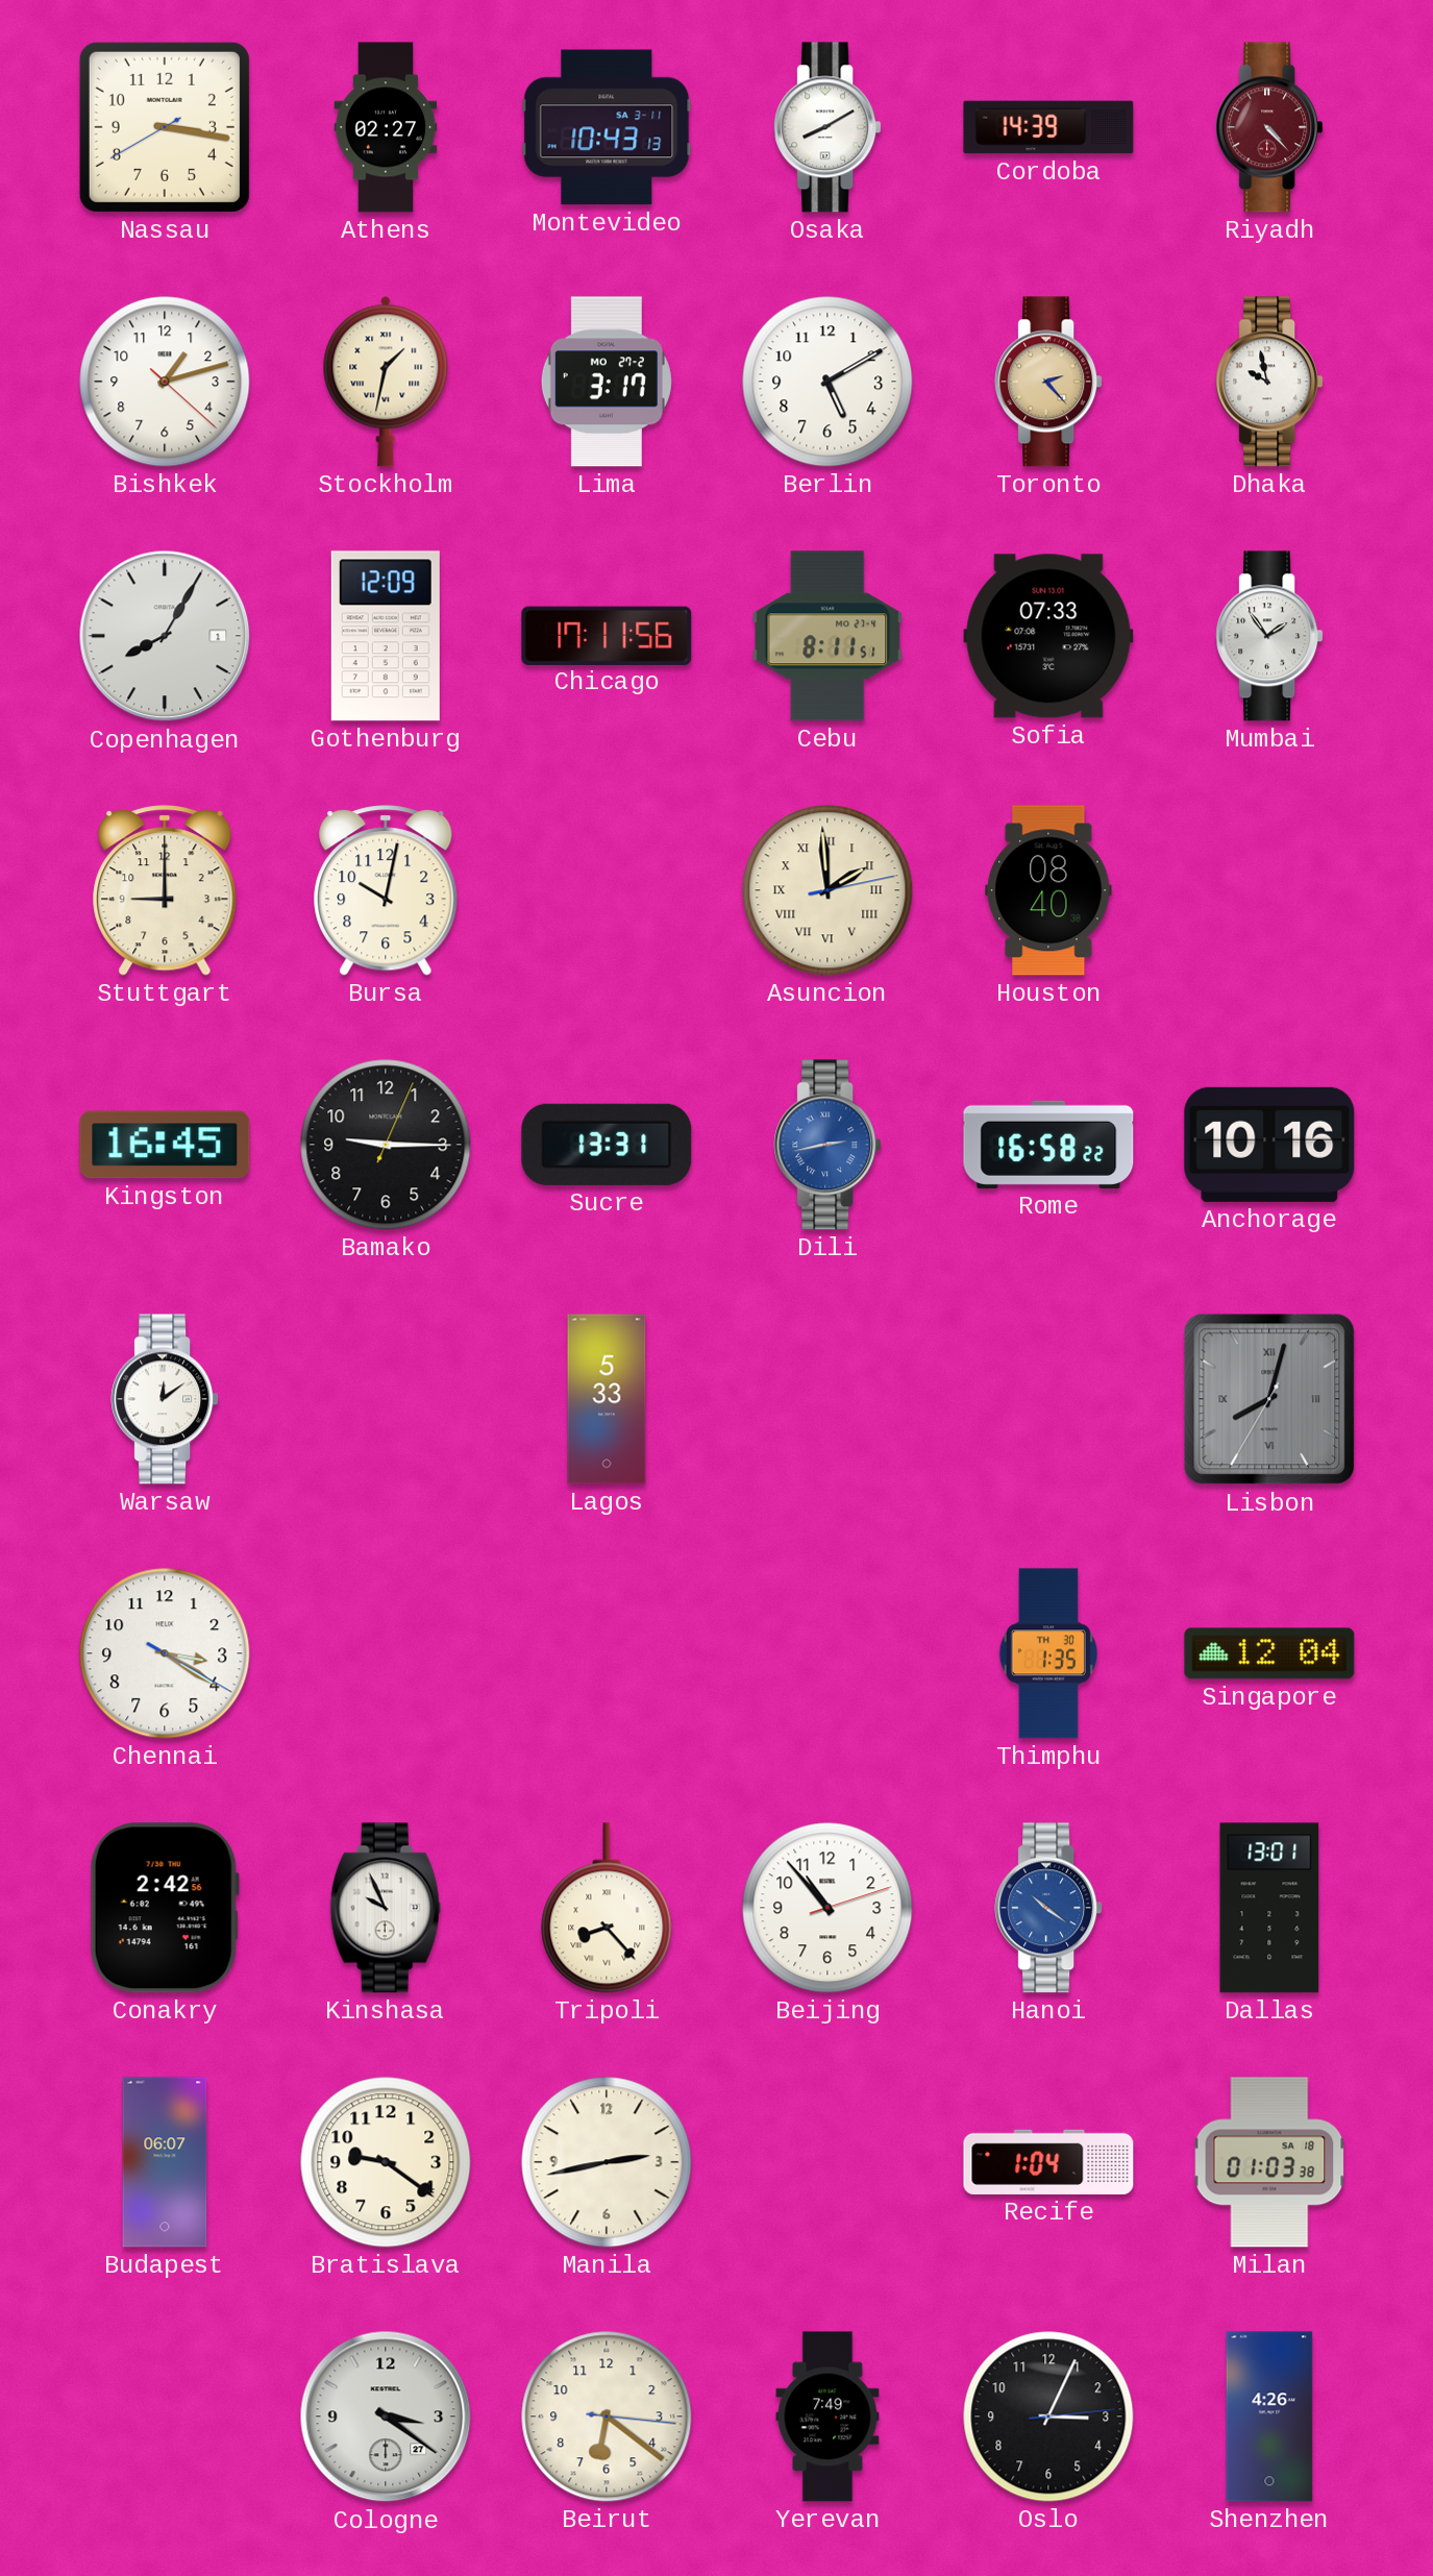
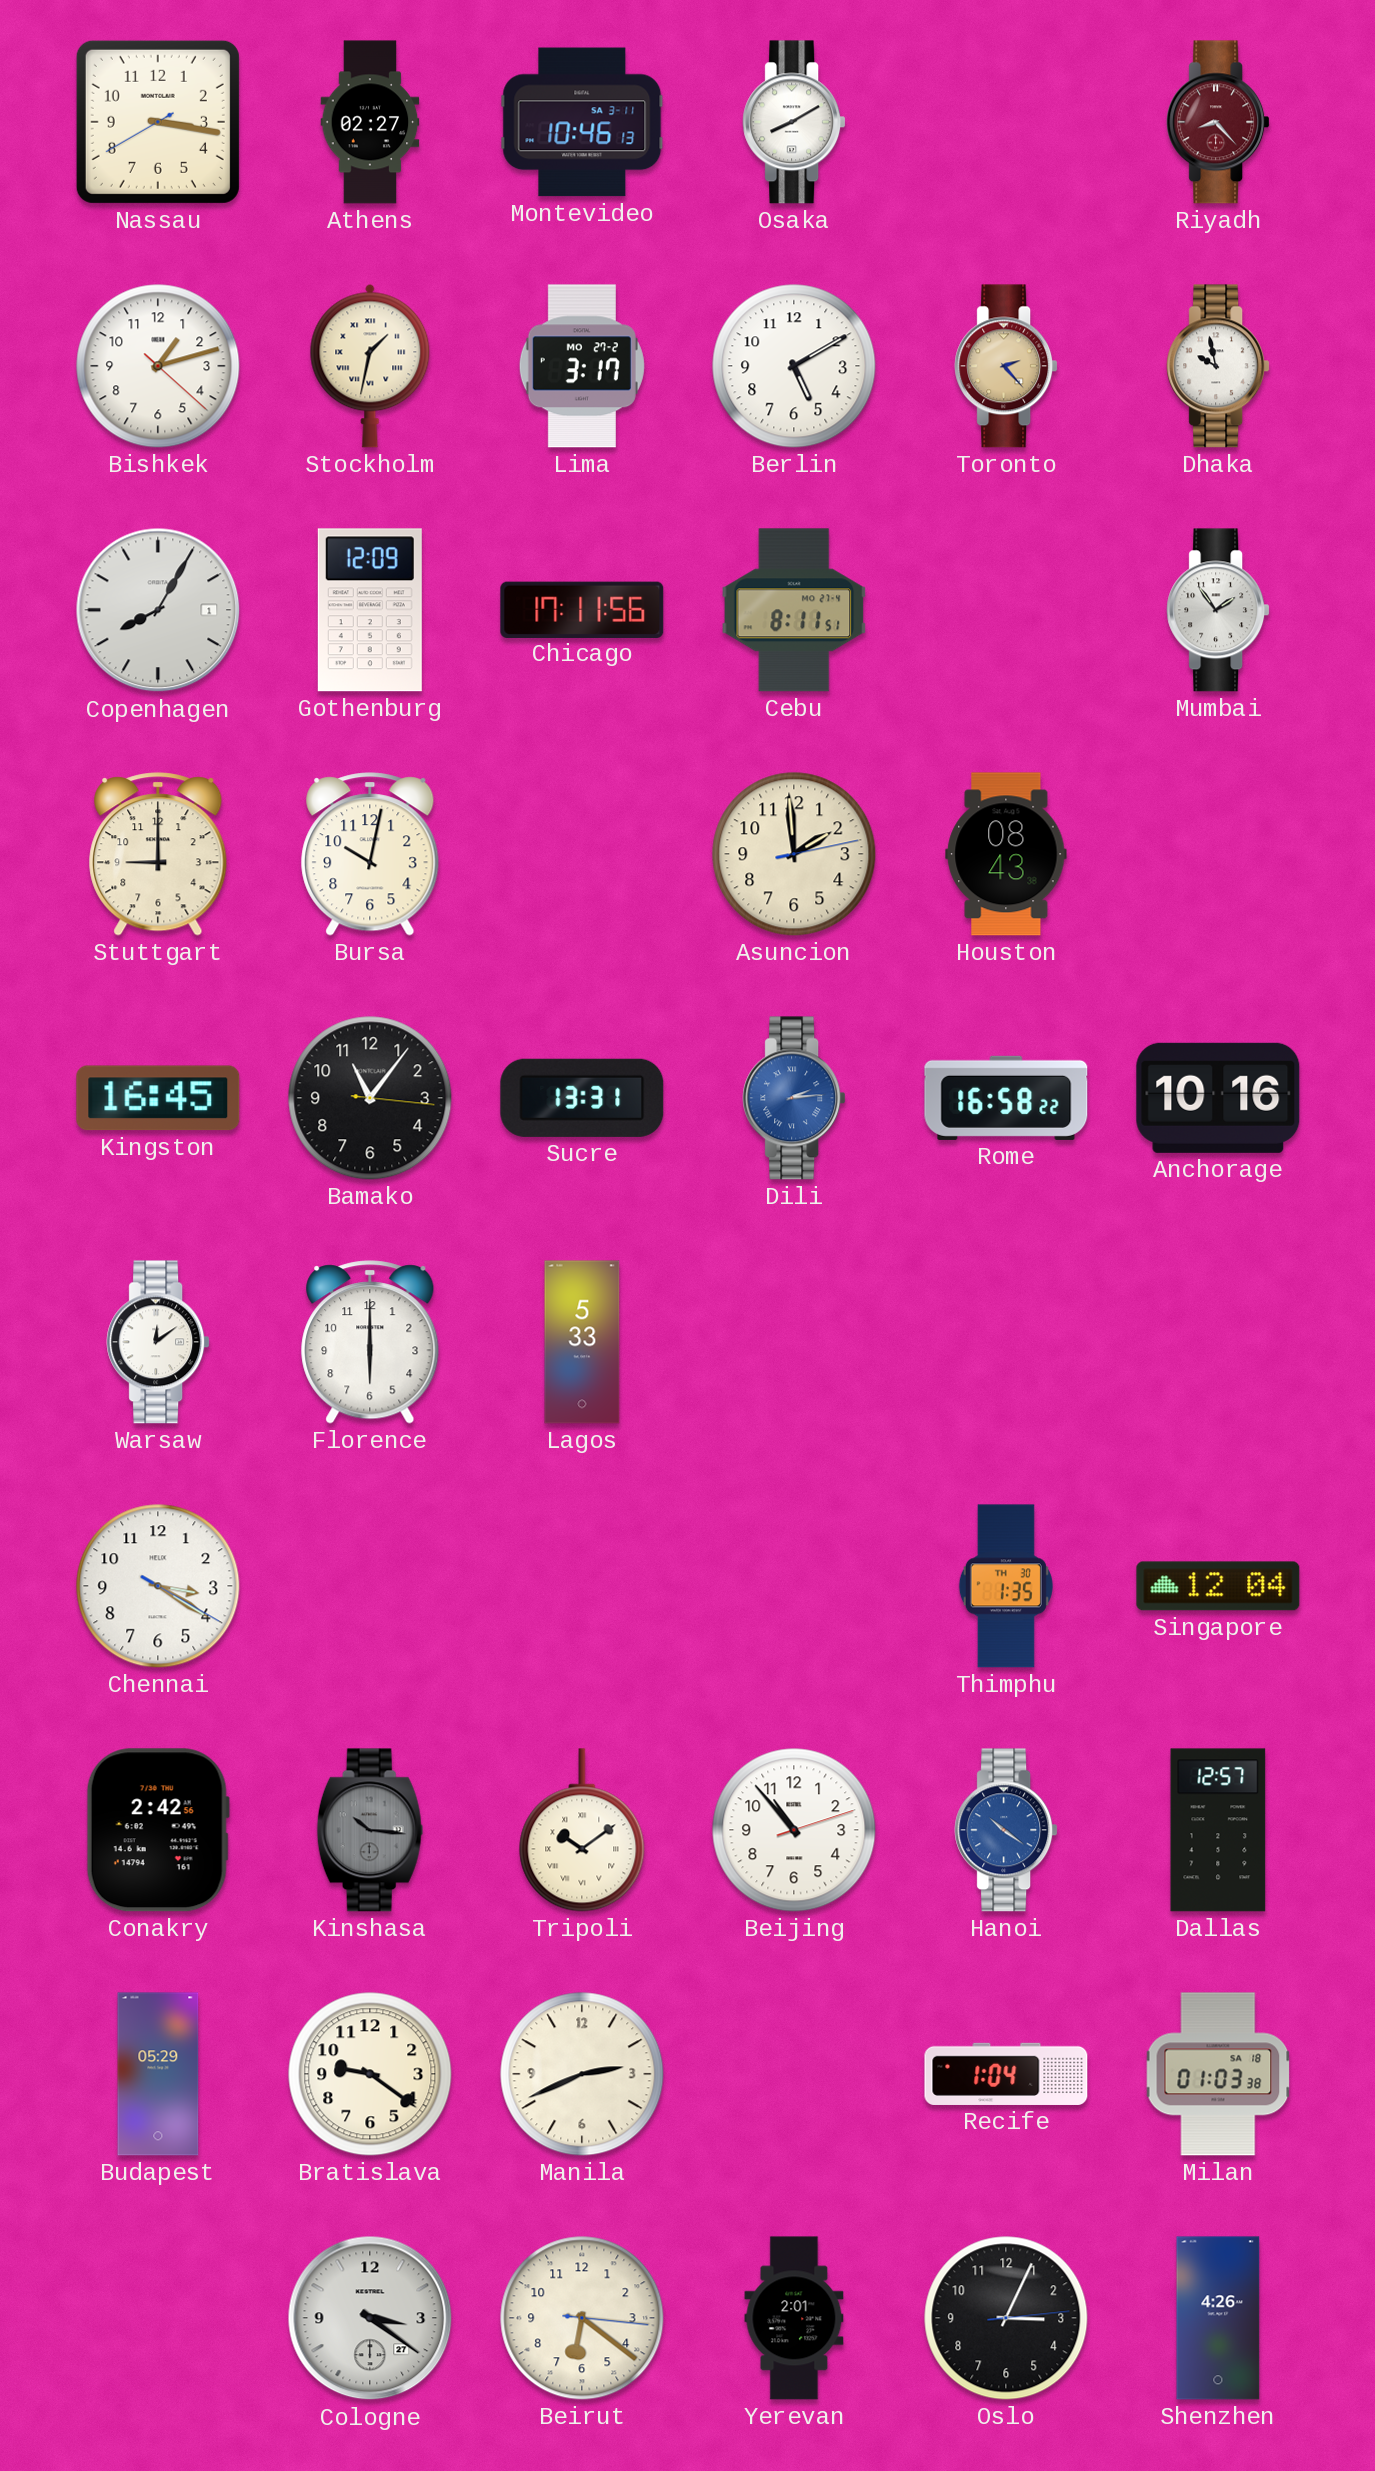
Montevideo: 10:43 -> 10:46 (582, 122)
Cordoba: 14:39 -> none (1048, 127)
Riyadh: 4:23 -> 8:23 (1218, 122)
Sofia: 07:33 -> none (1048, 636)
Asuncion numerals: Roman -> Arabic (794, 854)
Houston: 08:40 -> 08:43 (1006, 854)
Bamako: 9:15 -> 11:06 (370, 1098)
Dili: 2:43 -> 2:14 (794, 1098)
Florence: none -> 6:00 (370, 1342)
Lisbon: 8:02 -> none (1269, 1399)
Kinshasa: 9:56 -> 10:16 (370, 1830)
Kinshasa dial: white -> grey (370, 1830)
Tripoli: 8:23 -> 10:09 (582, 1830)
Dallas: 13:01 -> 12:57 (1218, 1830)
Budapest: 06:07 -> 05:29 (158, 2074)
Manila: 2:43 -> 2:41 (582, 2074)
Yerevan: 7:49 -> 2:01 (794, 2318)
